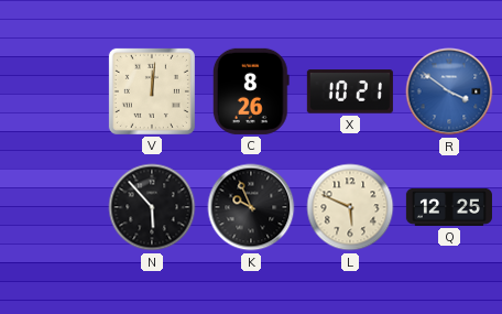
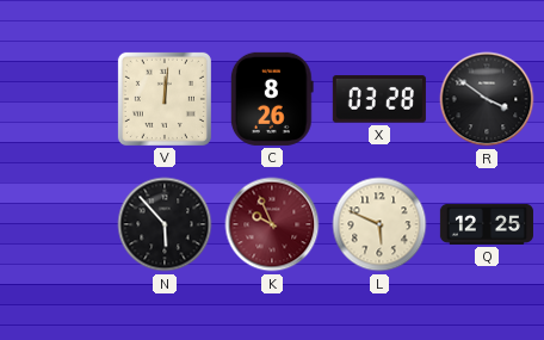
X: 10:21 -> 03:28 (379, 99)
R dial: blue -> black (487, 99)
K dial: black -> burgundy (272, 224)
